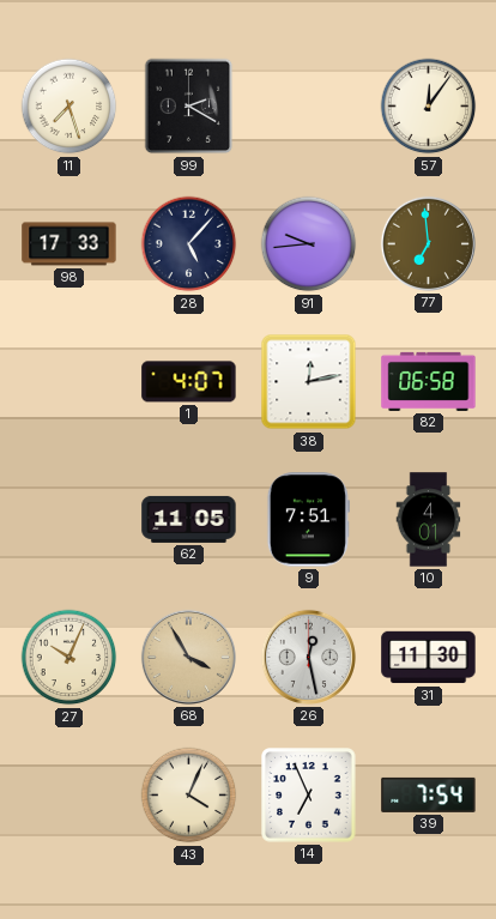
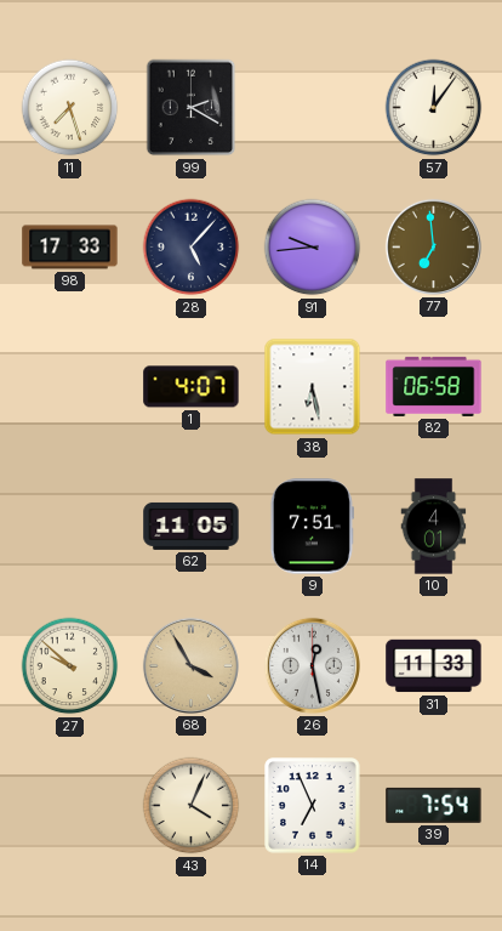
38: 12:13 -> 6:28 (313, 387)
27: 10:04 -> 9:52 (70, 666)
31: 11:30 -> 11:33 (434, 666)
